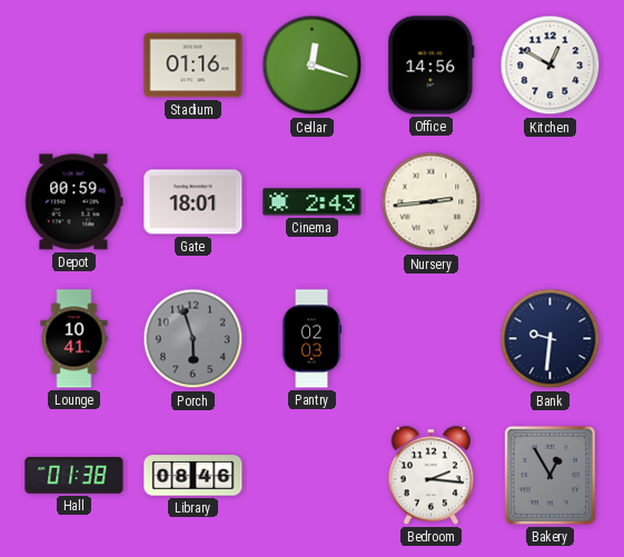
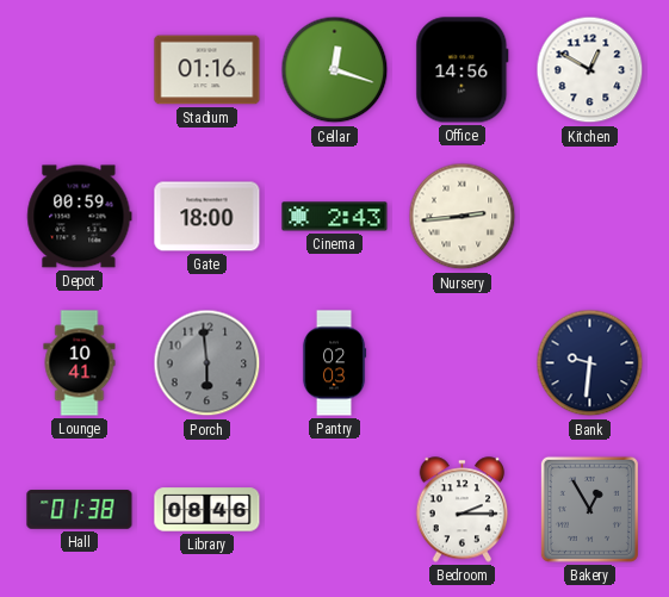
Gate: 18:01 -> 18:00 (207, 217)
Porch: 5:57 -> 5:59 (207, 363)
Bedroom: 2:16 -> 2:15 (463, 510)
